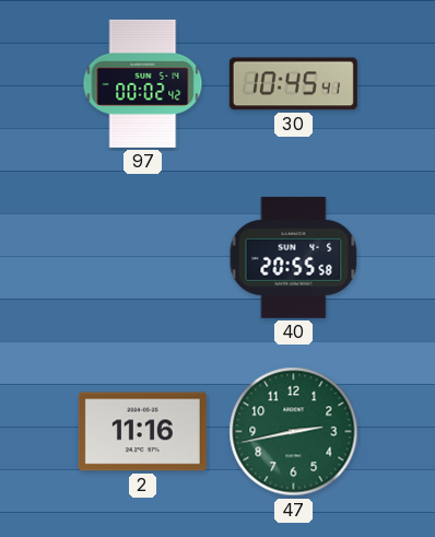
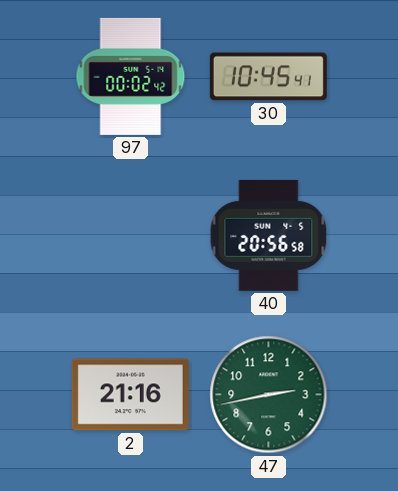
40: 20:55 -> 20:56 (269, 235)
2: 11:16 -> 21:16 (130, 395)
